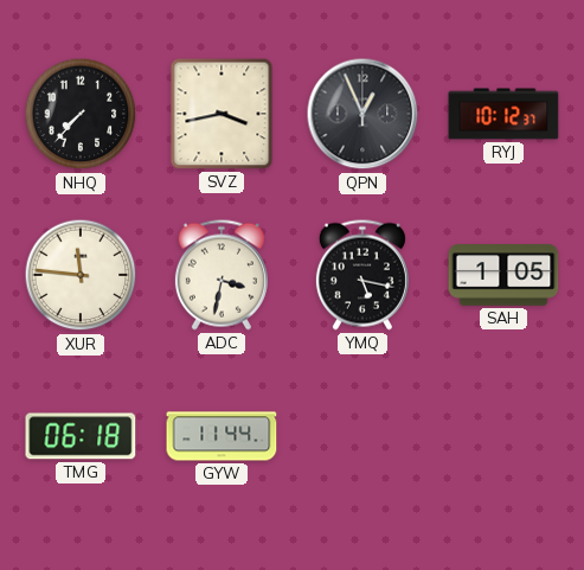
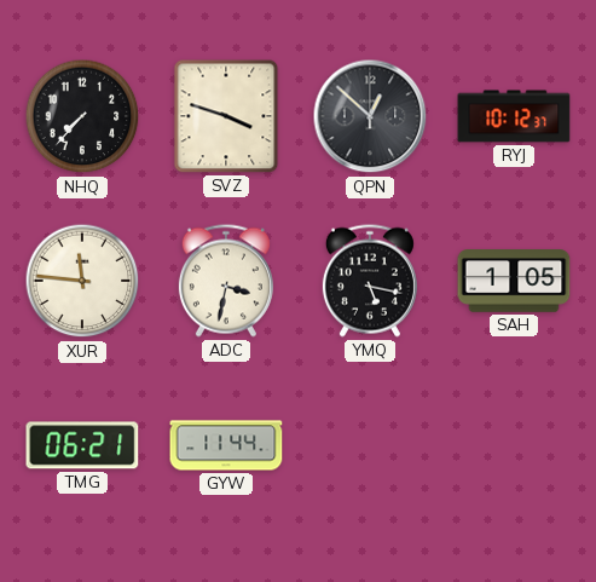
SVZ: 3:43 -> 3:48 (226, 116)
QPN: 12:56 -> 12:52 (370, 116)
TMG: 06:18 -> 06:21 (82, 445)
